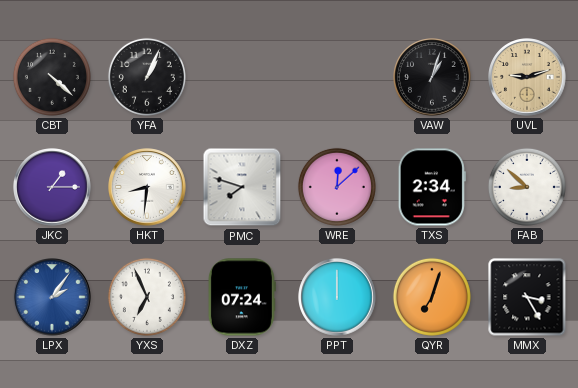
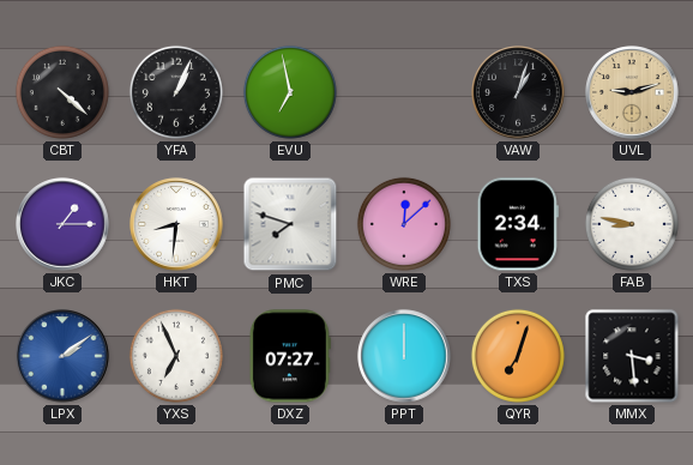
EVU: none -> 6:58 (290, 92)
FAB: 8:52 -> 8:47 (632, 224)
LPX: 2:06 -> 2:09 (62, 356)
DXZ: 07:24 -> 07:27 (290, 356)
MMX: 3:25 -> 3:29 (632, 356)
